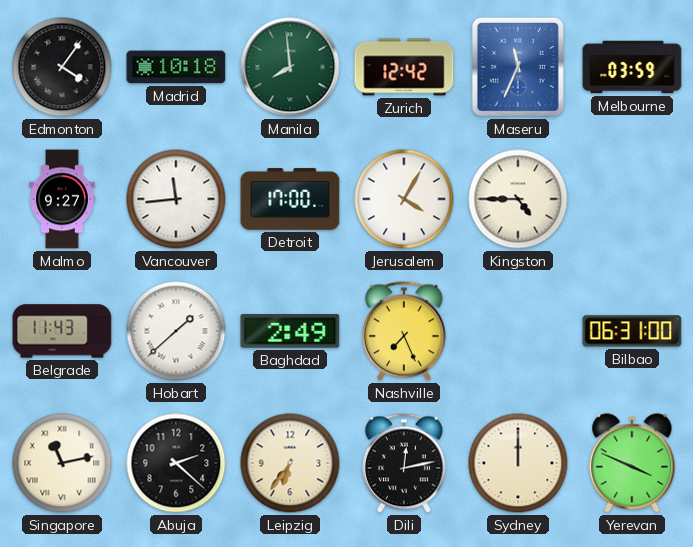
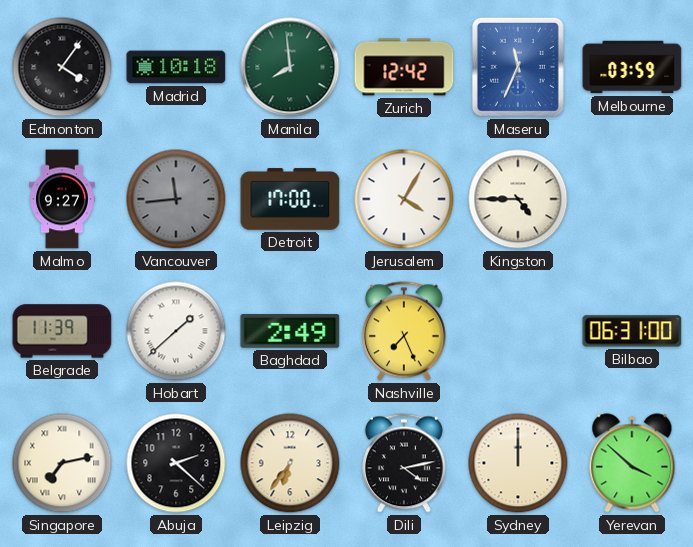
Vancouver dial: white -> grey (176, 199)
Belgrade: 11:43 -> 11:39 (62, 331)
Singapore: 11:13 -> 7:13 (62, 463)
Dili: 12:13 -> 4:13 (404, 463)
Yerevan: 3:49 -> 3:52 (632, 463)
